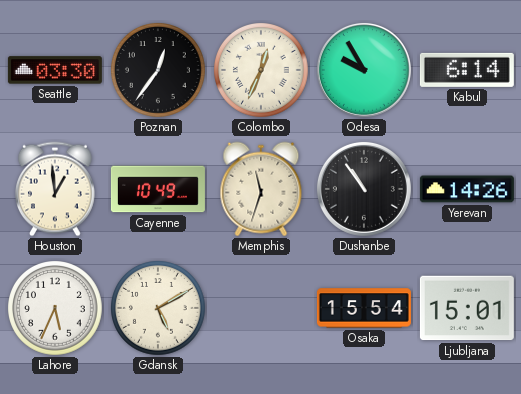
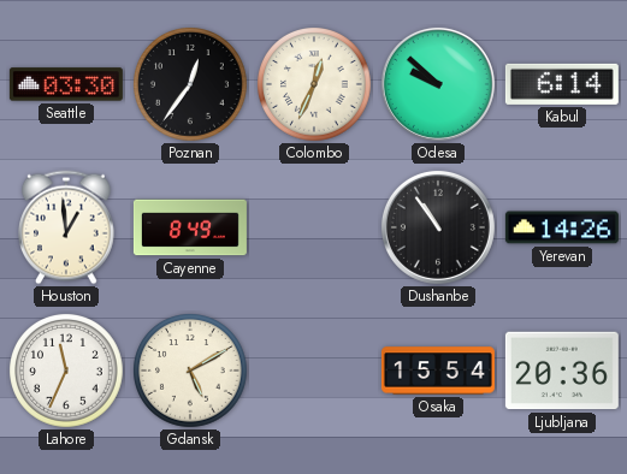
Odesa: 9:55 -> 9:52 (438, 84)
Cayenne: 10:49 -> 8:49 (190, 227)
Memphis: 11:33 -> none (261, 189)
Lahore: 5:34 -> 11:34 (67, 372)
Ljubljana: 15:01 -> 20:36 (562, 371)
